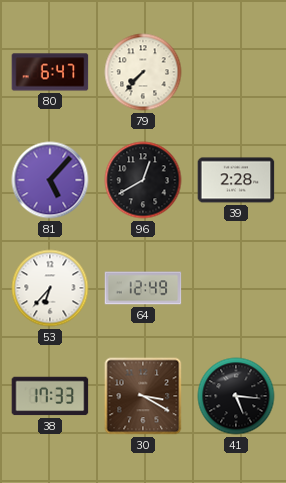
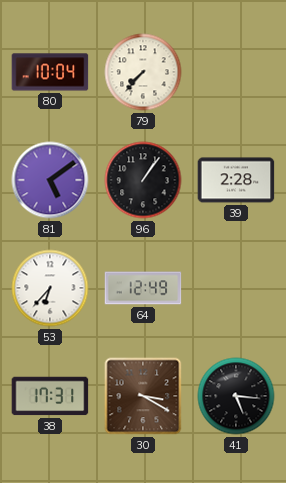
80: 6:47 -> 10:04 (50, 72)
81: 5:07 -> 5:09 (50, 180)
96: 12:40 -> 1:06 (143, 180)
38: 17:33 -> 17:31 (50, 396)
